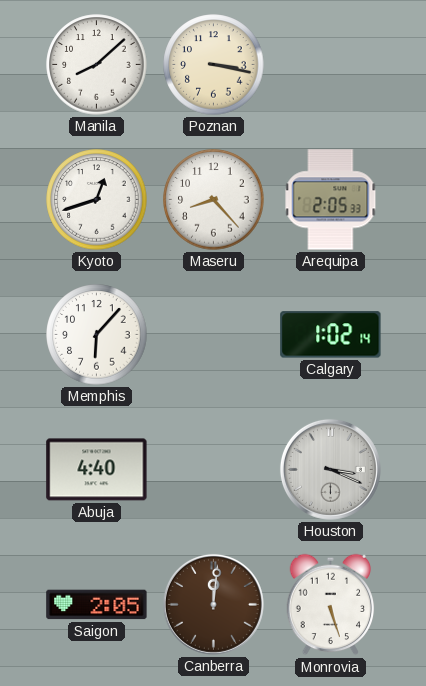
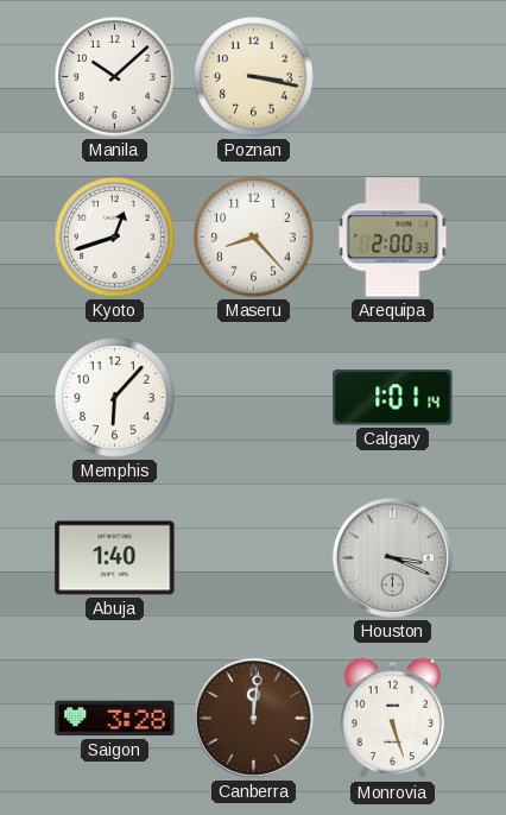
Manila: 8:08 -> 10:08 (115, 77)
Arequipa: 2:05 -> 2:00 (393, 238)
Calgary: 1:02 -> 1:01 (393, 398)
Abuja: 4:40 -> 1:40 (115, 558)
Saigon: 2:05 -> 3:28 (115, 719)
